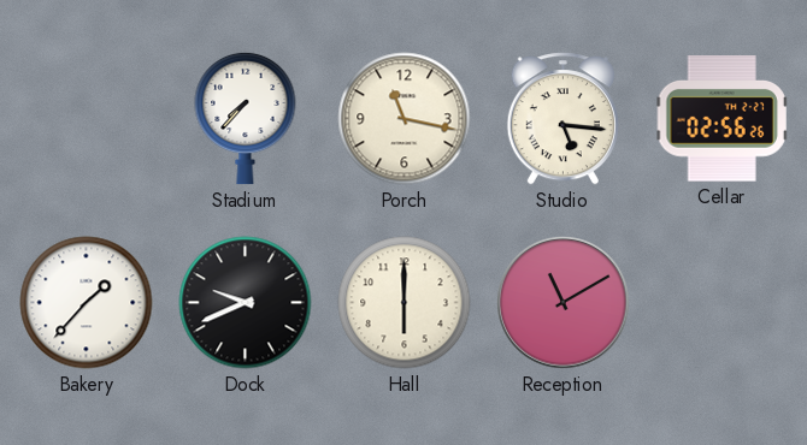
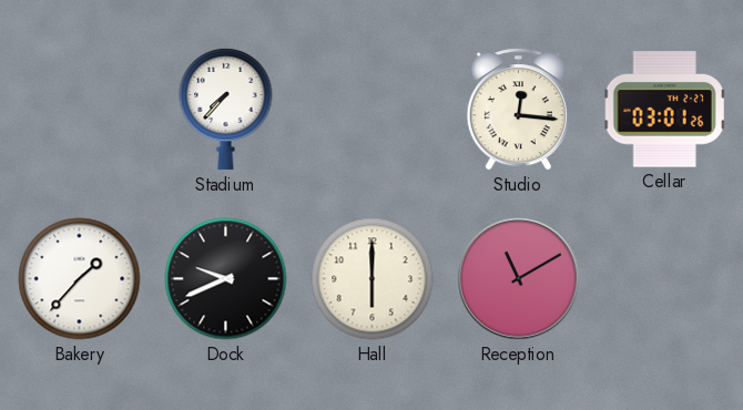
Porch: 11:17 -> none (405, 119)
Studio: 5:16 -> 12:16 (518, 110)
Cellar: 02:56 -> 03:01 (665, 110)
